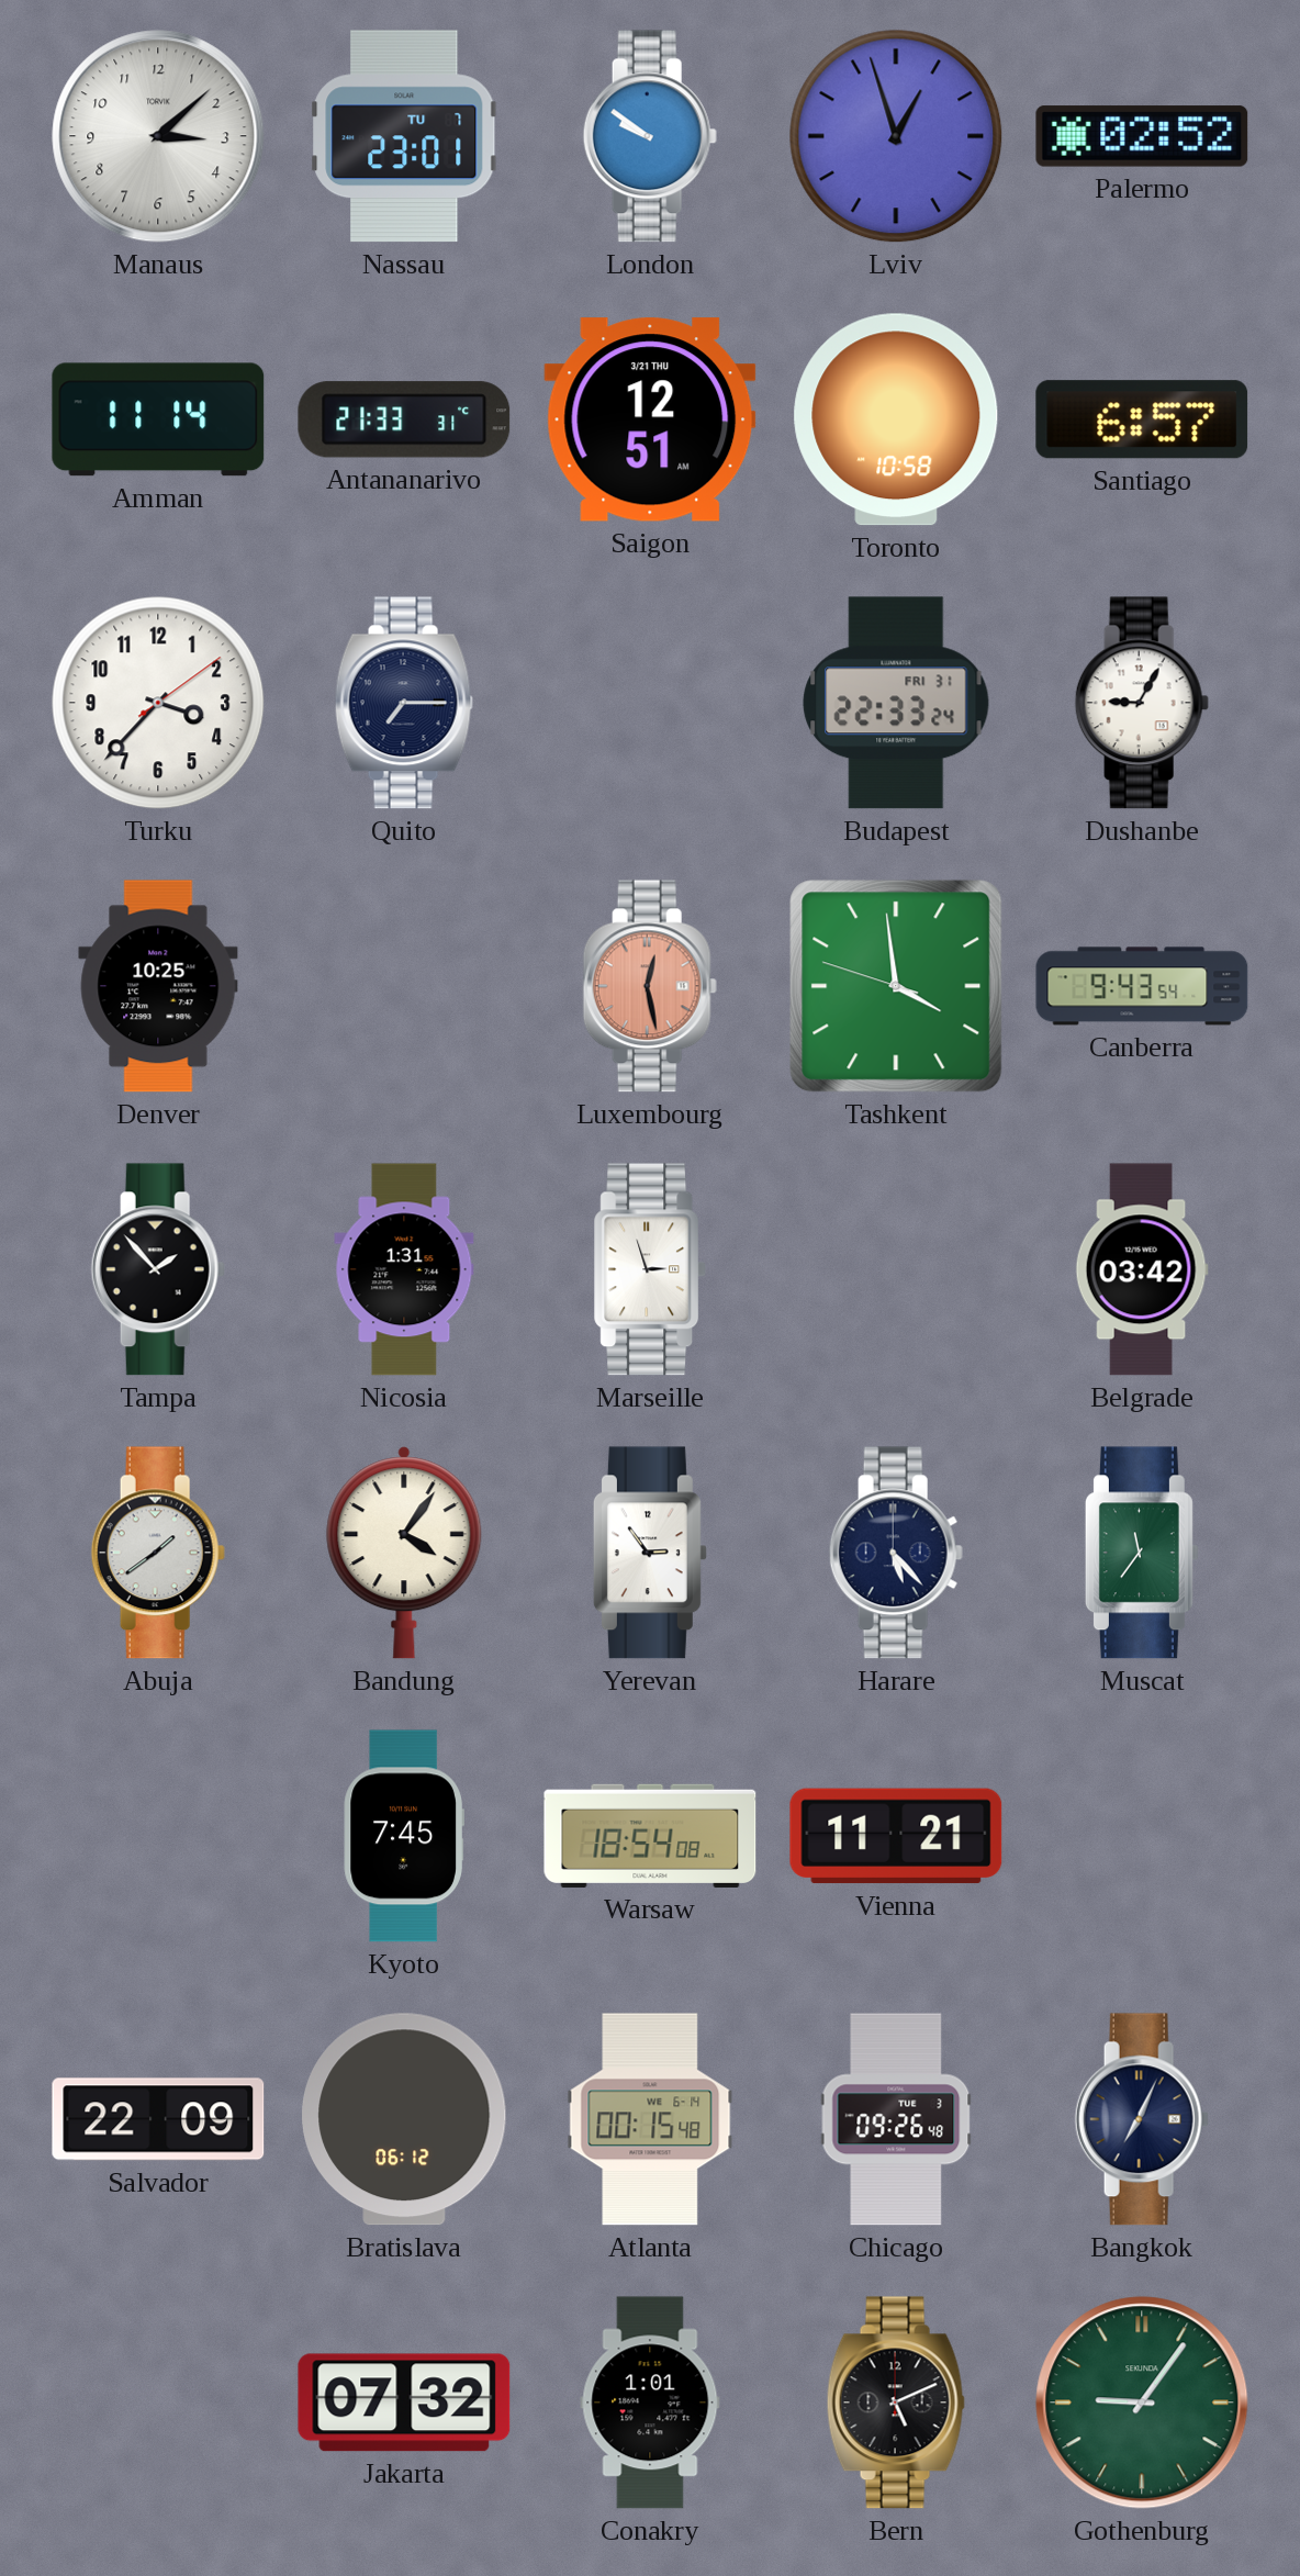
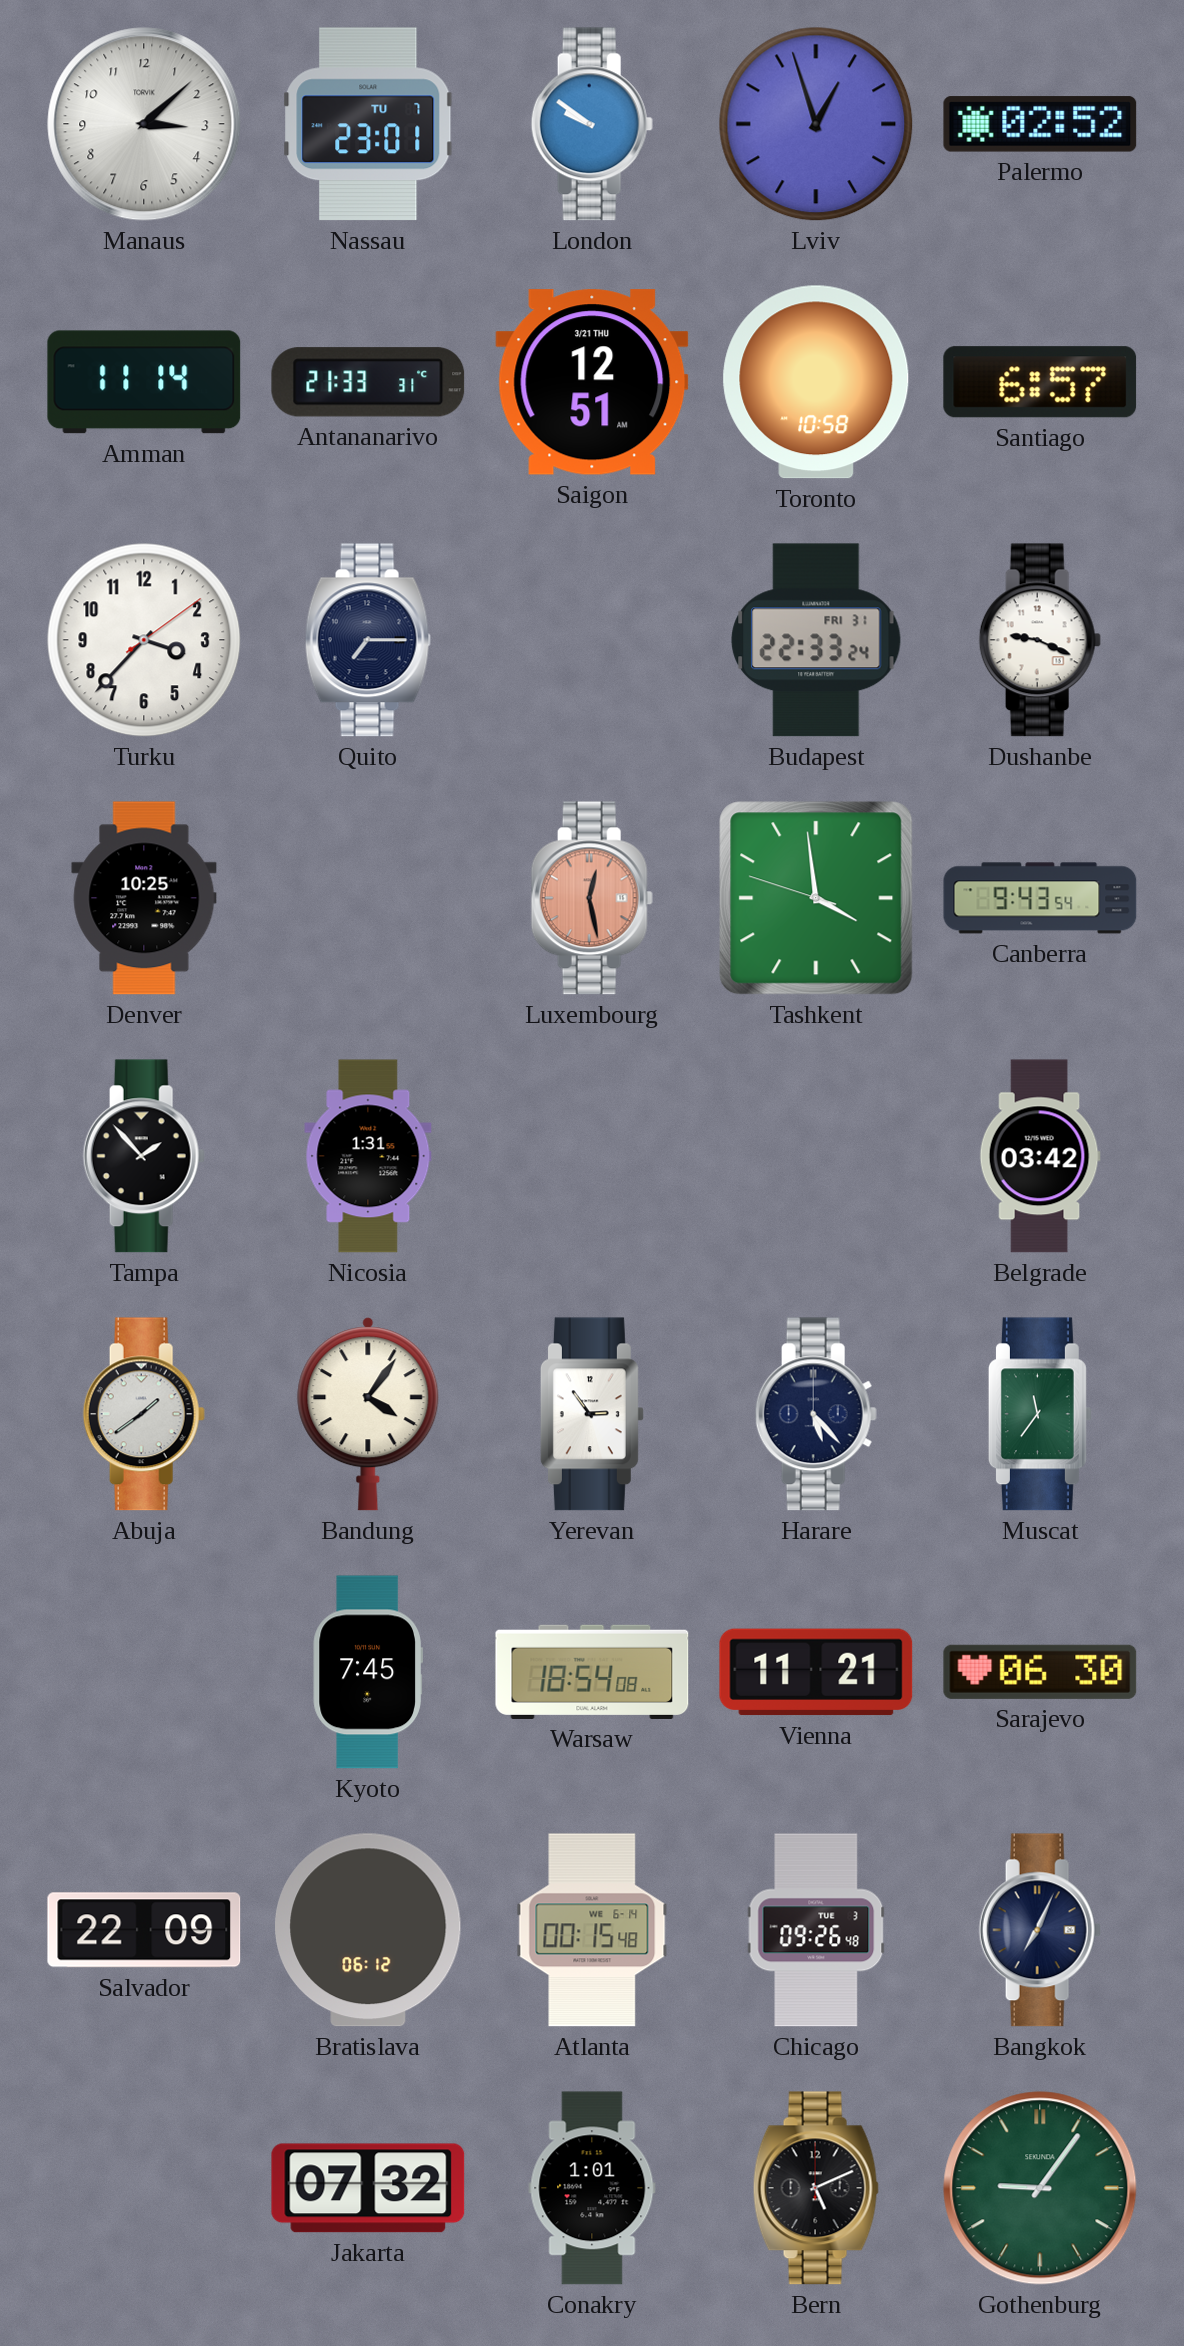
Dushanbe: 9:05 -> 9:19 (1040, 640)
Marseille: 2:57 -> none (651, 1269)
Sarajevo: none -> 06:30 (1040, 1672)
